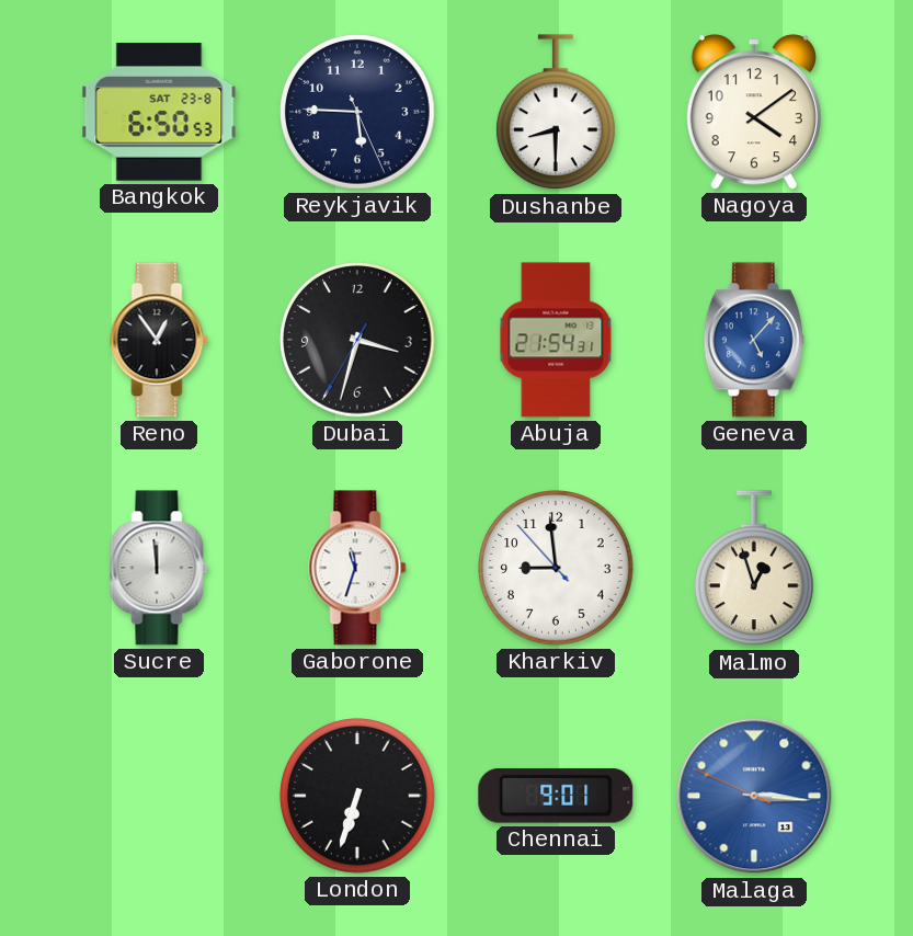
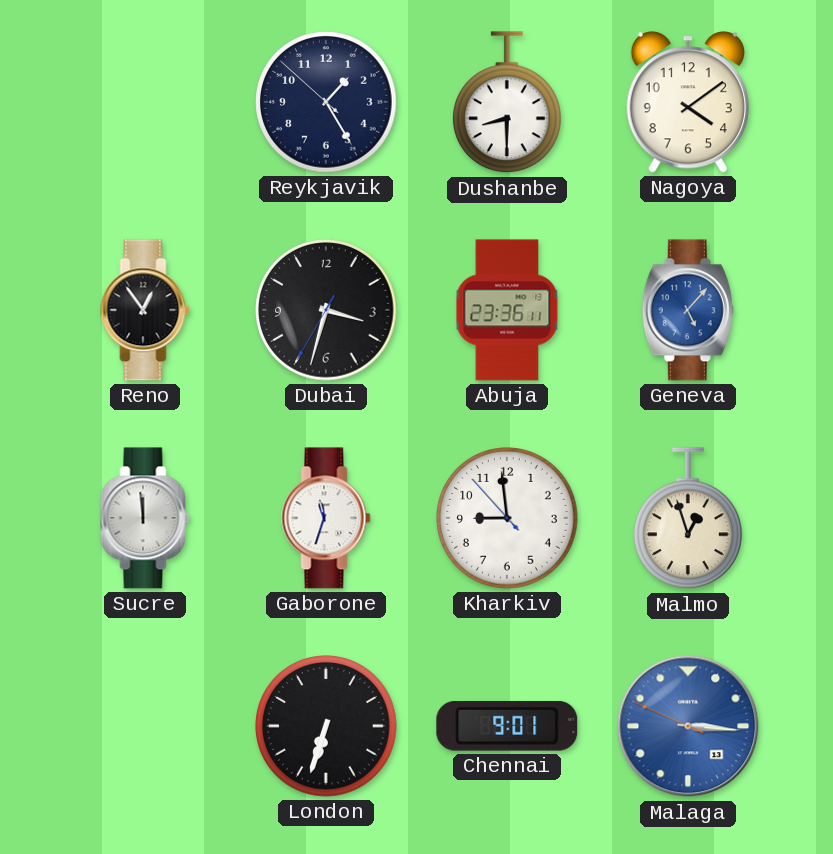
Bangkok: 6:50 -> none (159, 113)
Reykjavik: 5:45 -> 1:24 (326, 102)
Abuja: 21:54 -> 23:36 (507, 310)
